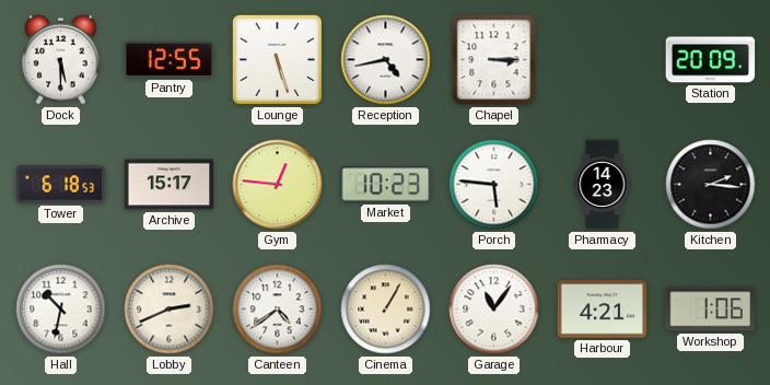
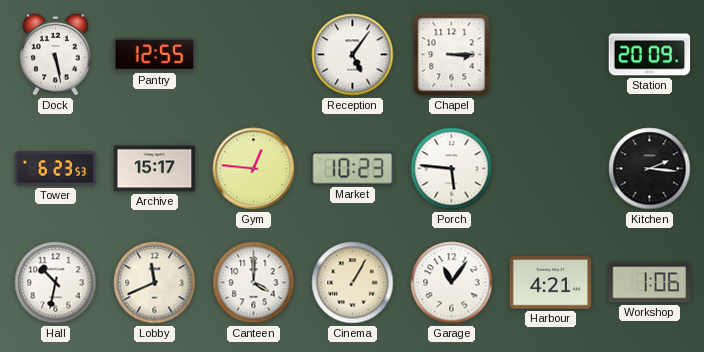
Dock: 5:30 -> 5:28 (56, 54)
Lounge: 5:27 -> none (277, 59)
Reception: 4:43 -> 5:06 (353, 55)
Tower: 6:18 -> 6:23 (56, 169)
Pharmacy: 14:23 -> none (603, 185)
Lobby: 2:41 -> 11:41 (155, 283)
Canteen: 4:39 -> 4:00 (254, 283)
